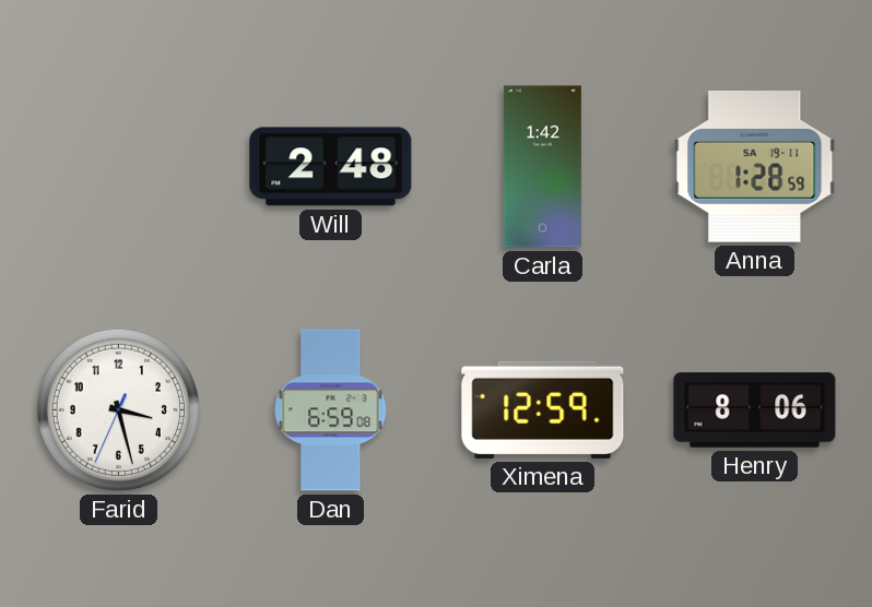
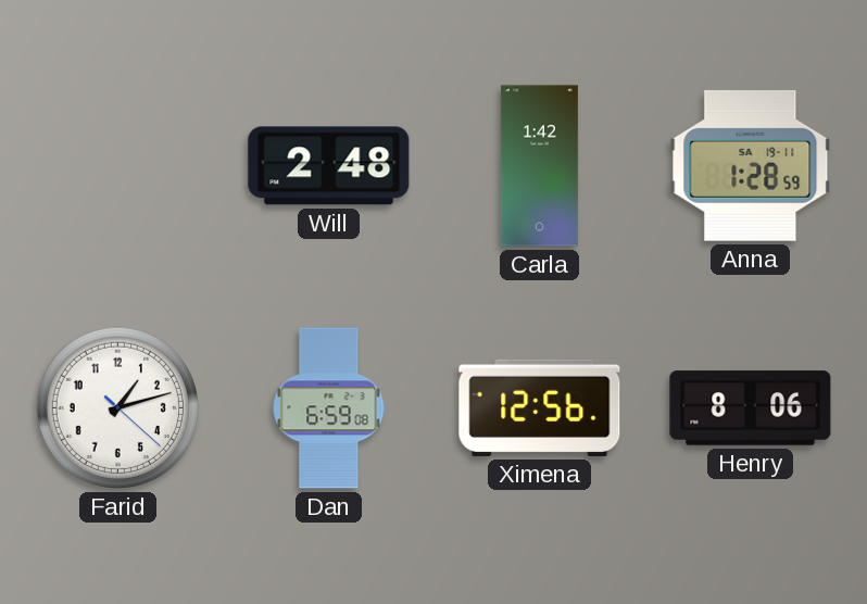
Farid: 3:27 -> 1:12 (117, 407)
Ximena: 12:59 -> 12:56 (540, 407)
